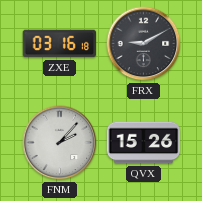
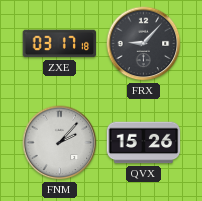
ZXE: 03:16 -> 03:17 (60, 44)
FRX: 9:10 -> 9:07 (144, 44)
